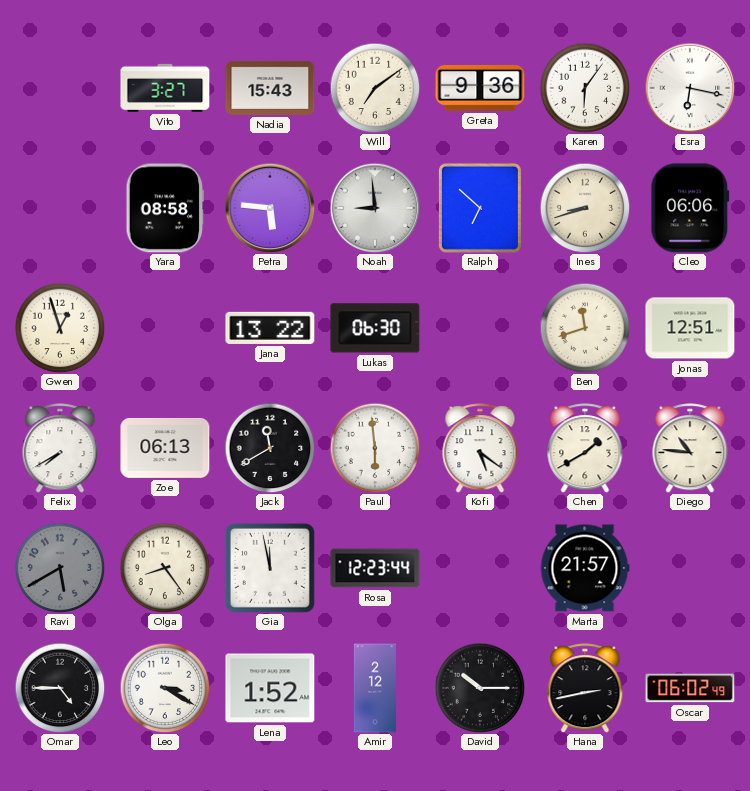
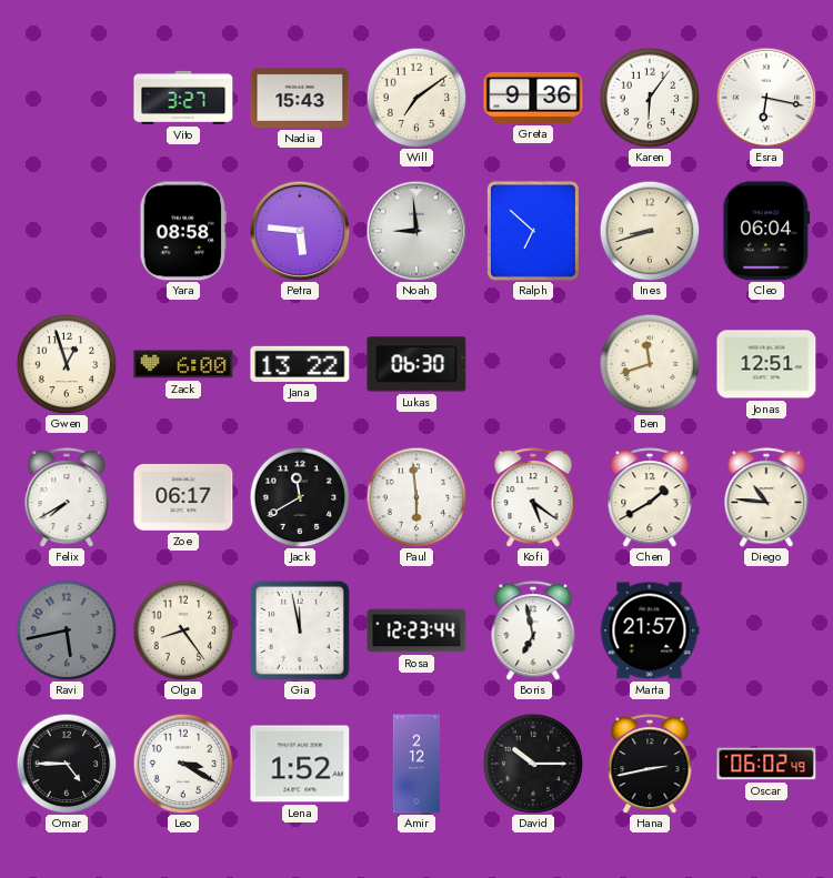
Cleo: 06:06 -> 06:04 (766, 231)
Zack: none -> 6:00 (183, 364)
Zoe: 06:13 -> 06:17 (183, 497)
Ravi: 5:40 -> 5:43 (67, 630)
Boris: none -> 6:58 (533, 630)
